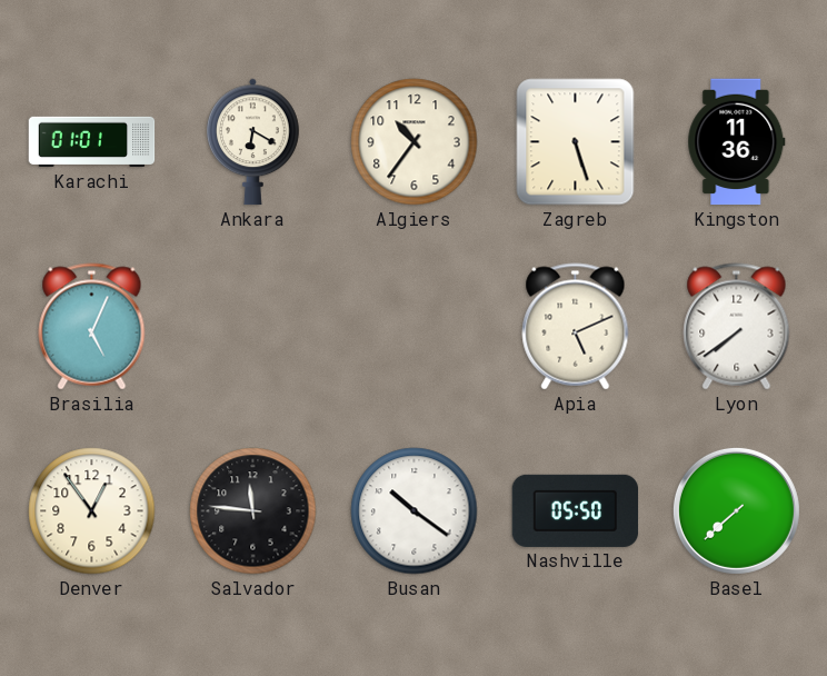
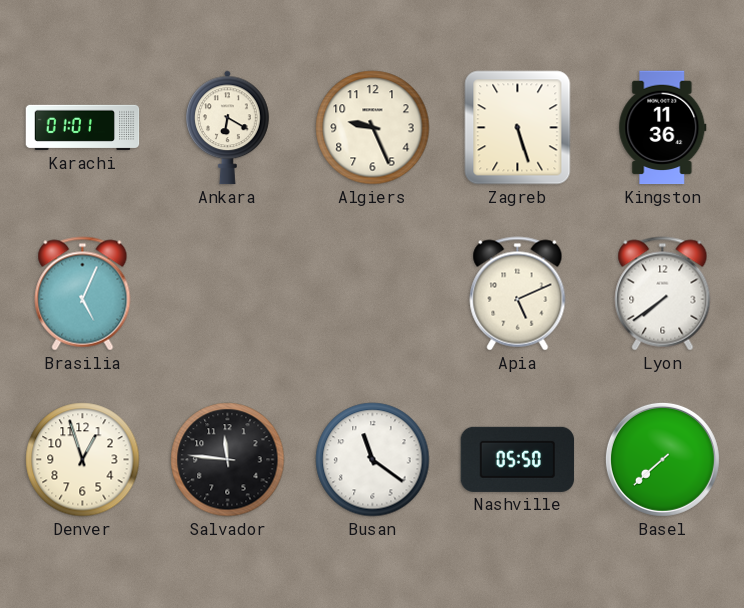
Algiers: 10:36 -> 9:26 (373, 128)
Denver: 12:54 -> 12:57 (83, 460)
Busan: 10:21 -> 11:21 (373, 460)
